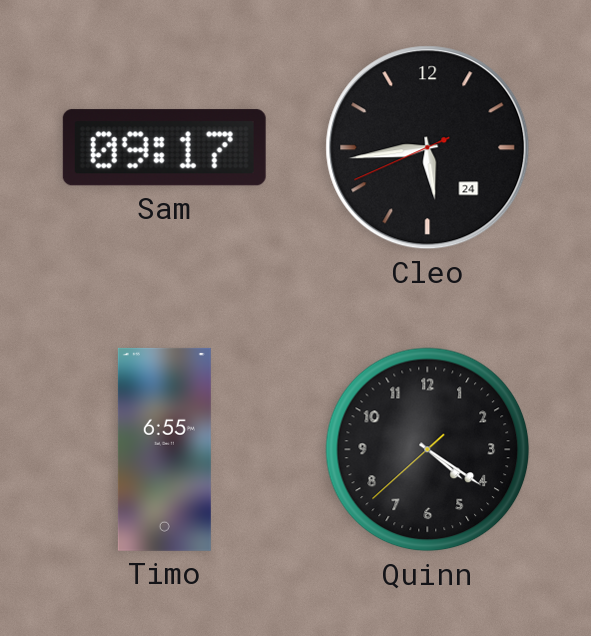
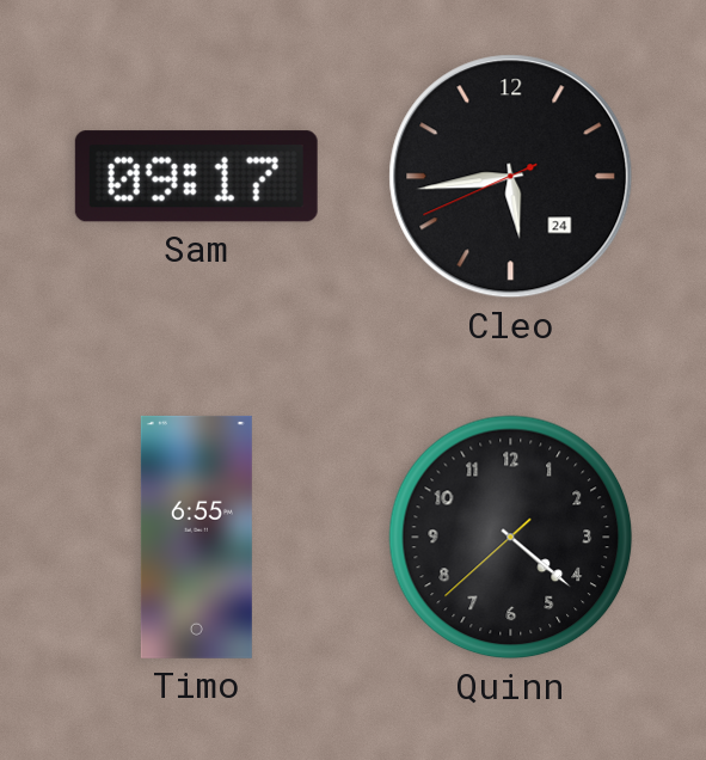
Quinn: 4:20 -> 4:21 (511, 538)
